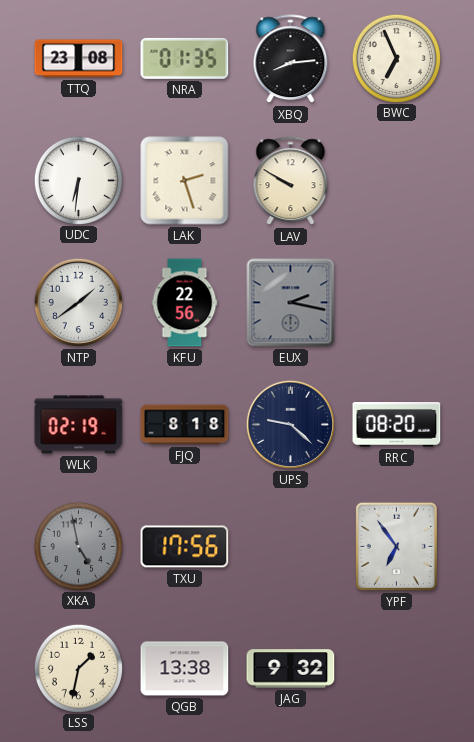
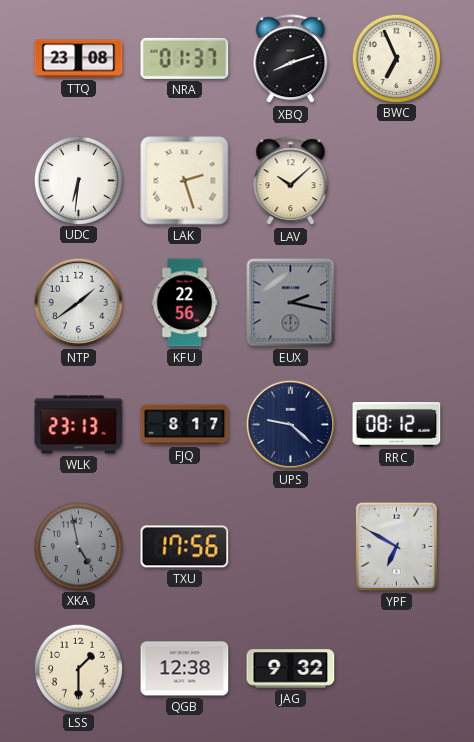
NRA: 01:35 -> 01:37 (185, 58)
XBQ: 8:14 -> 8:12 (291, 59)
LAV: 9:50 -> 10:08 (291, 181)
WLK: 02:19 -> 23:13 (79, 425)
FJQ: 8:18 -> 8:17 (185, 425)
RRC: 08:20 -> 08:12 (397, 425)
YPF: 6:54 -> 6:50 (396, 546)
LSS: 1:32 -> 1:30 (78, 668)
QGB: 13:38 -> 12:38 (185, 669)
